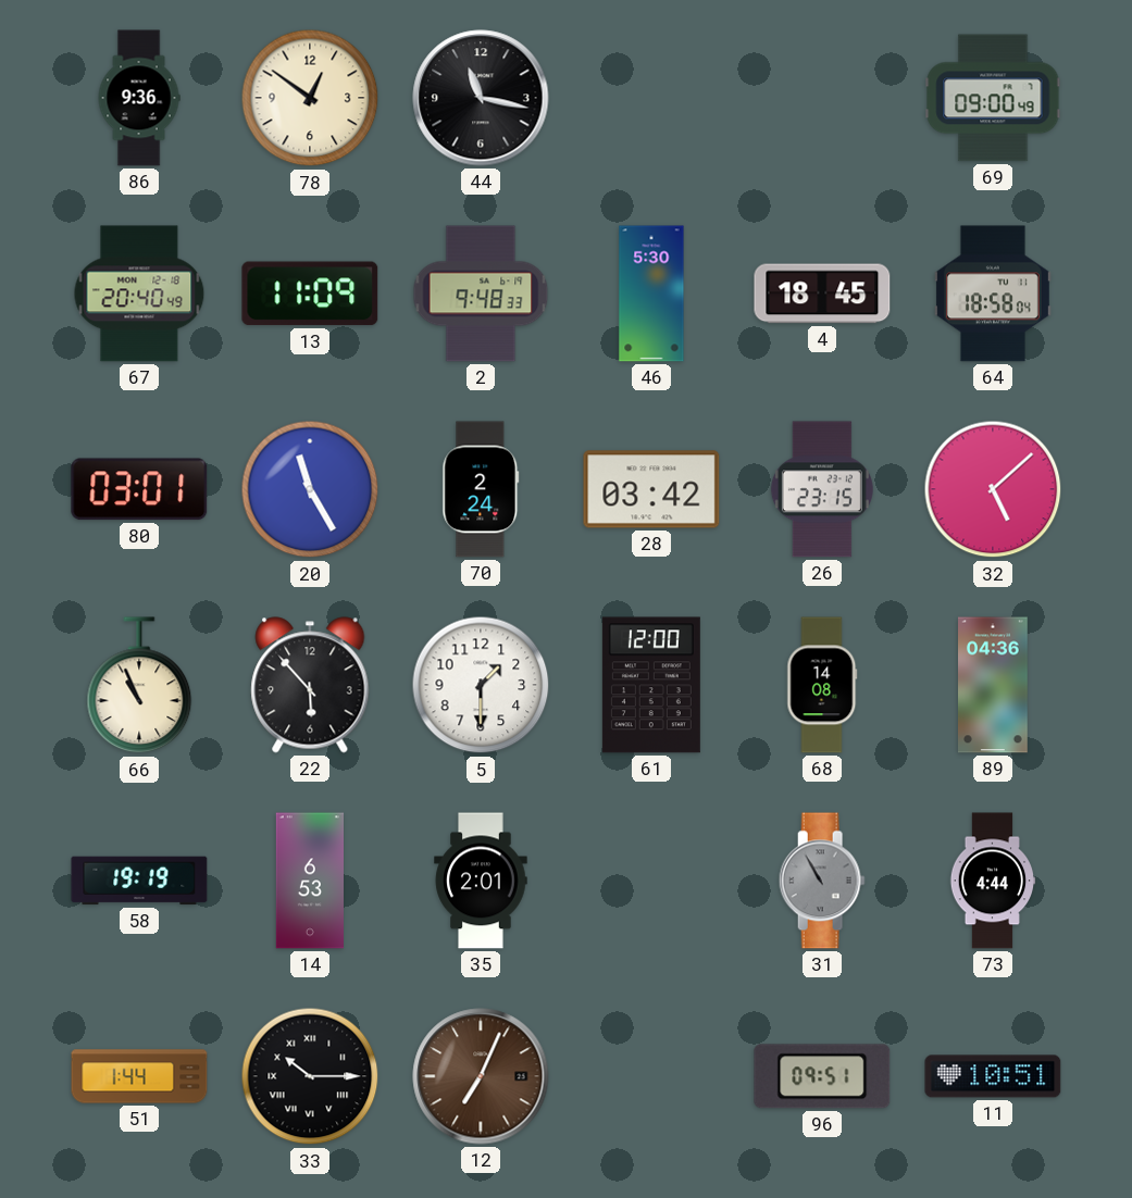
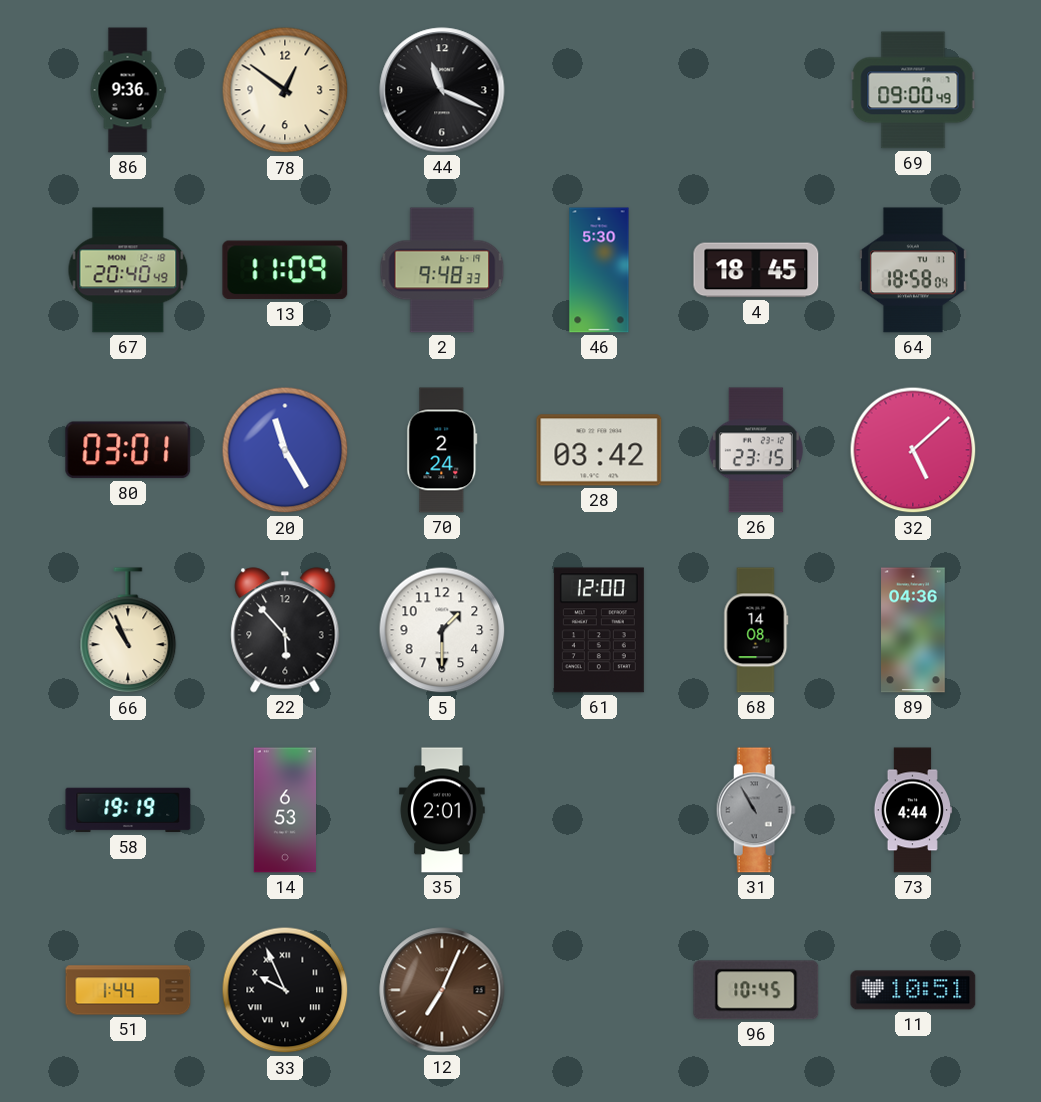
44: 11:17 -> 11:19 (442, 90)
33: 10:15 -> 9:56 (285, 990)
96: 09:51 -> 10:45 (756, 990)
